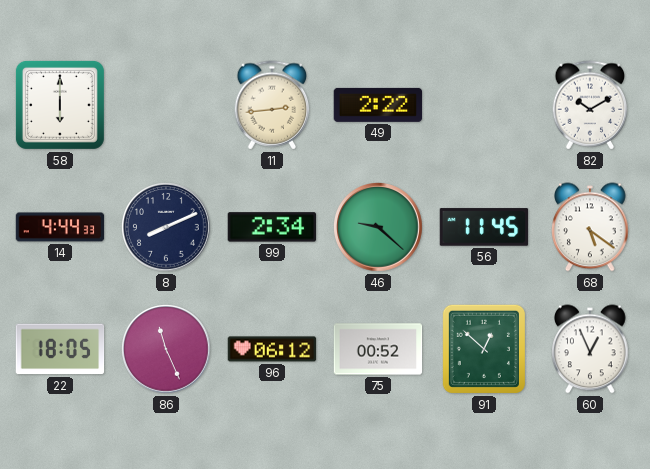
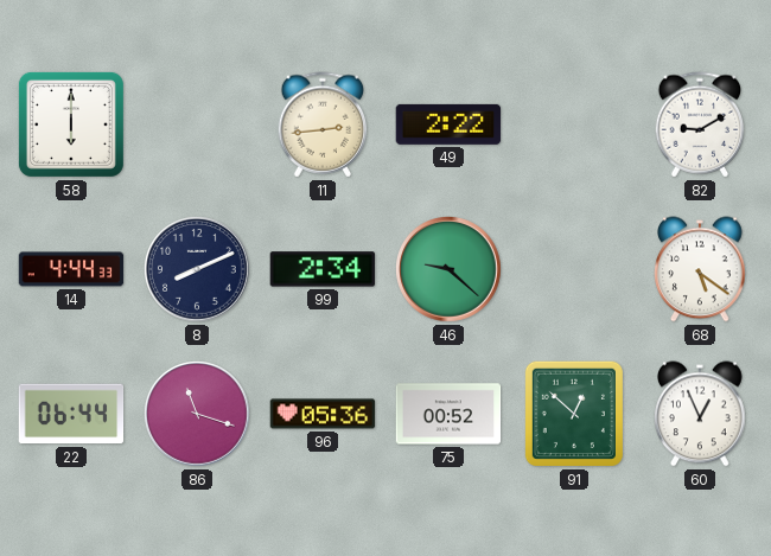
82: 10:10 -> 9:10 (700, 124)
56: 11:45 -> none (484, 227)
22: 18:05 -> 06:44 (71, 414)
86: 11:26 -> 11:18 (198, 415)
96: 06:12 -> 05:36 (323, 414)
